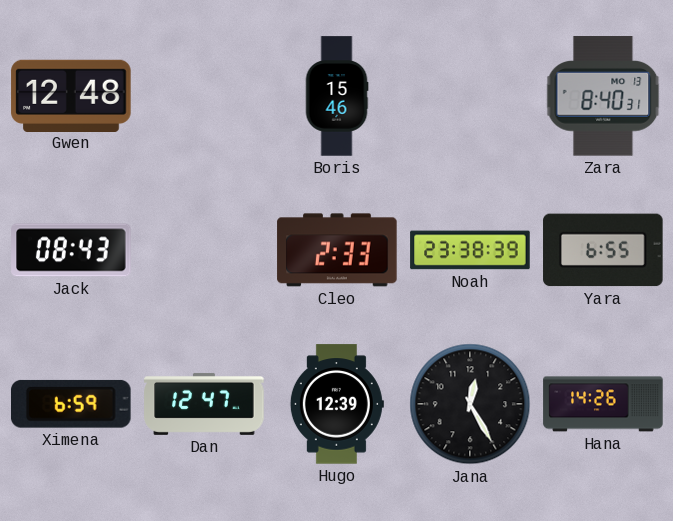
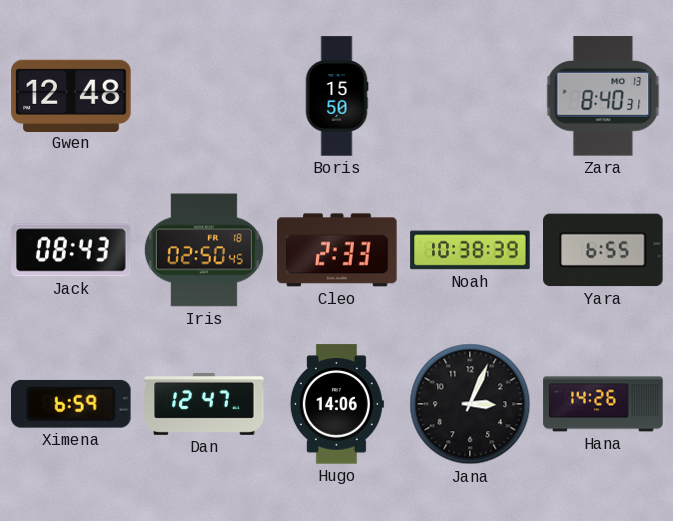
Boris: 15:46 -> 15:50 (337, 96)
Iris: none -> 02:50 (204, 250)
Noah: 23:38 -> 10:38 (470, 250)
Hugo: 12:39 -> 14:06 (337, 404)
Jana: 12:25 -> 3:04 (470, 404)
